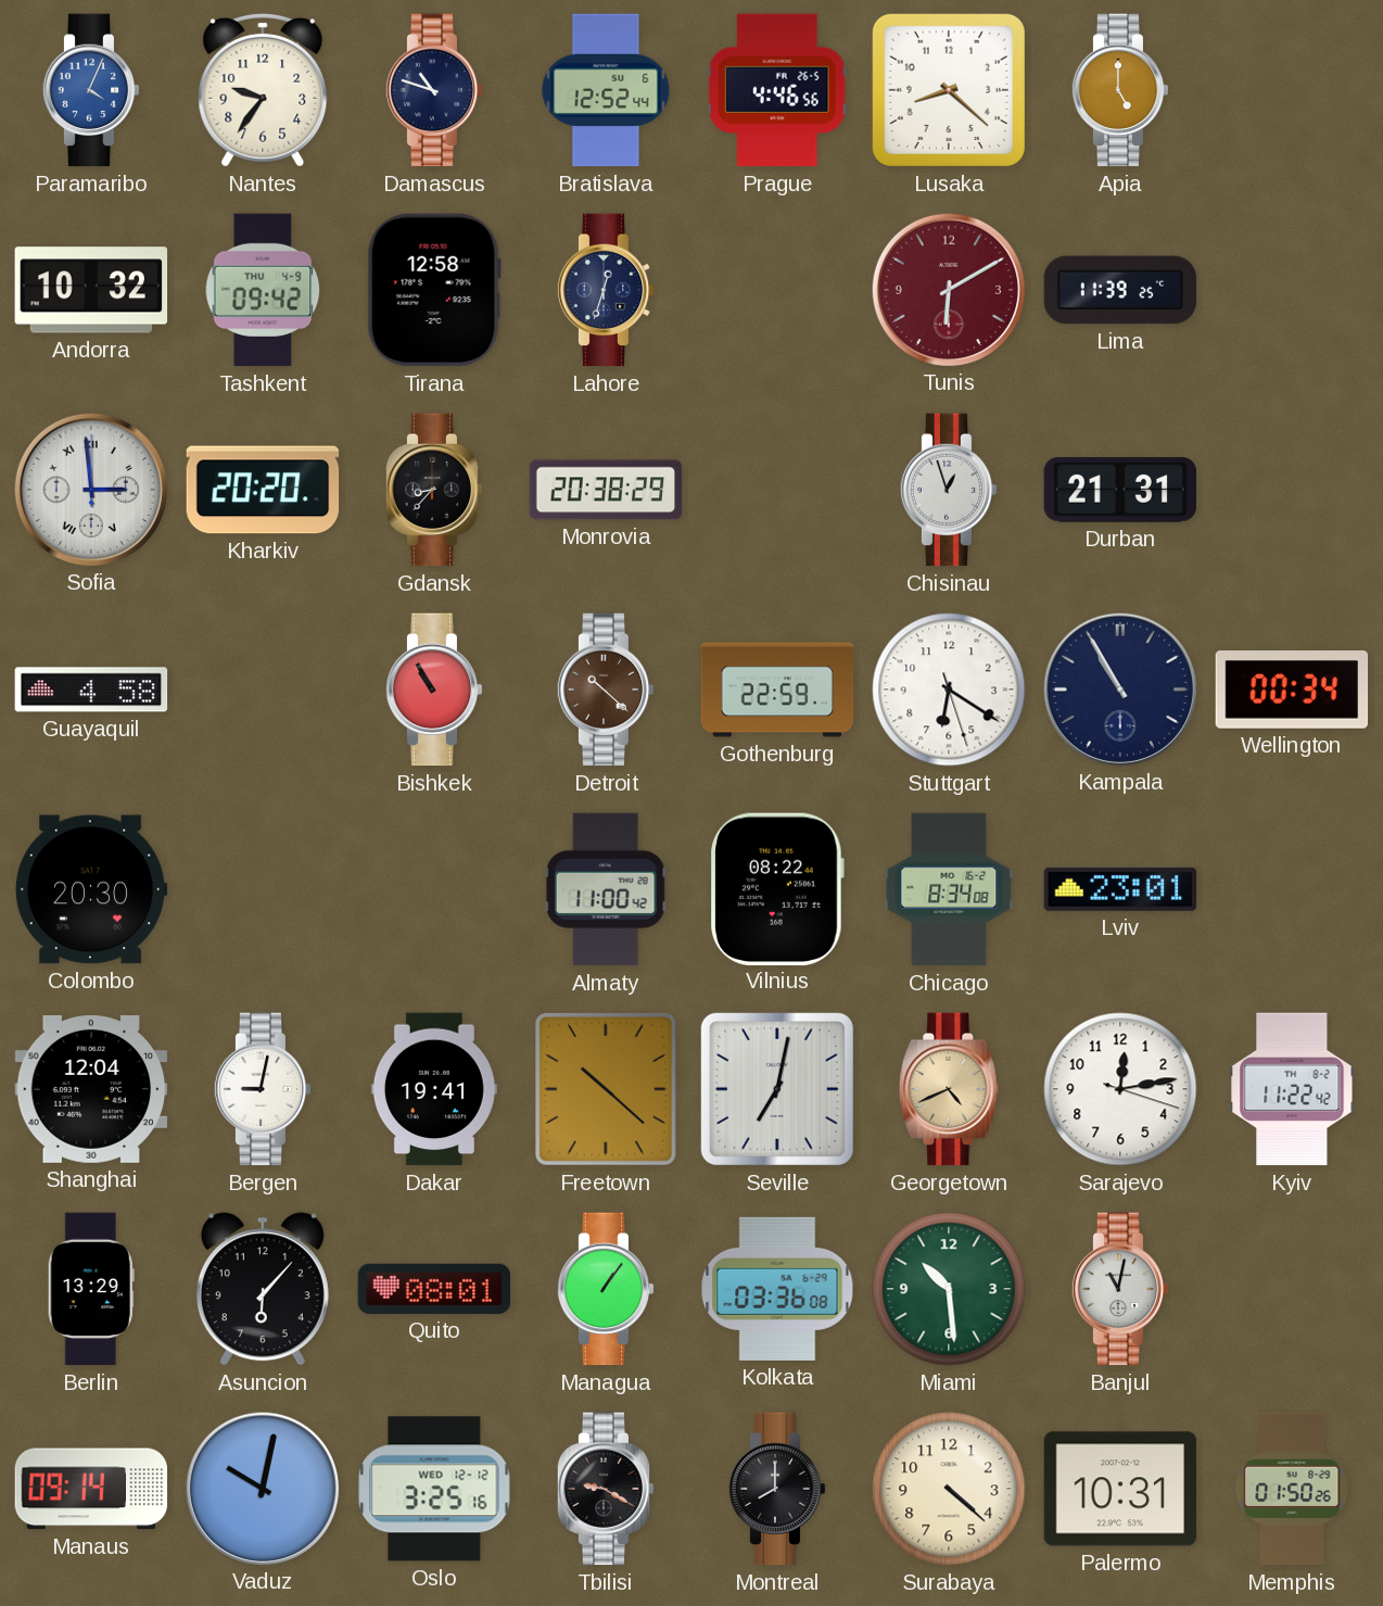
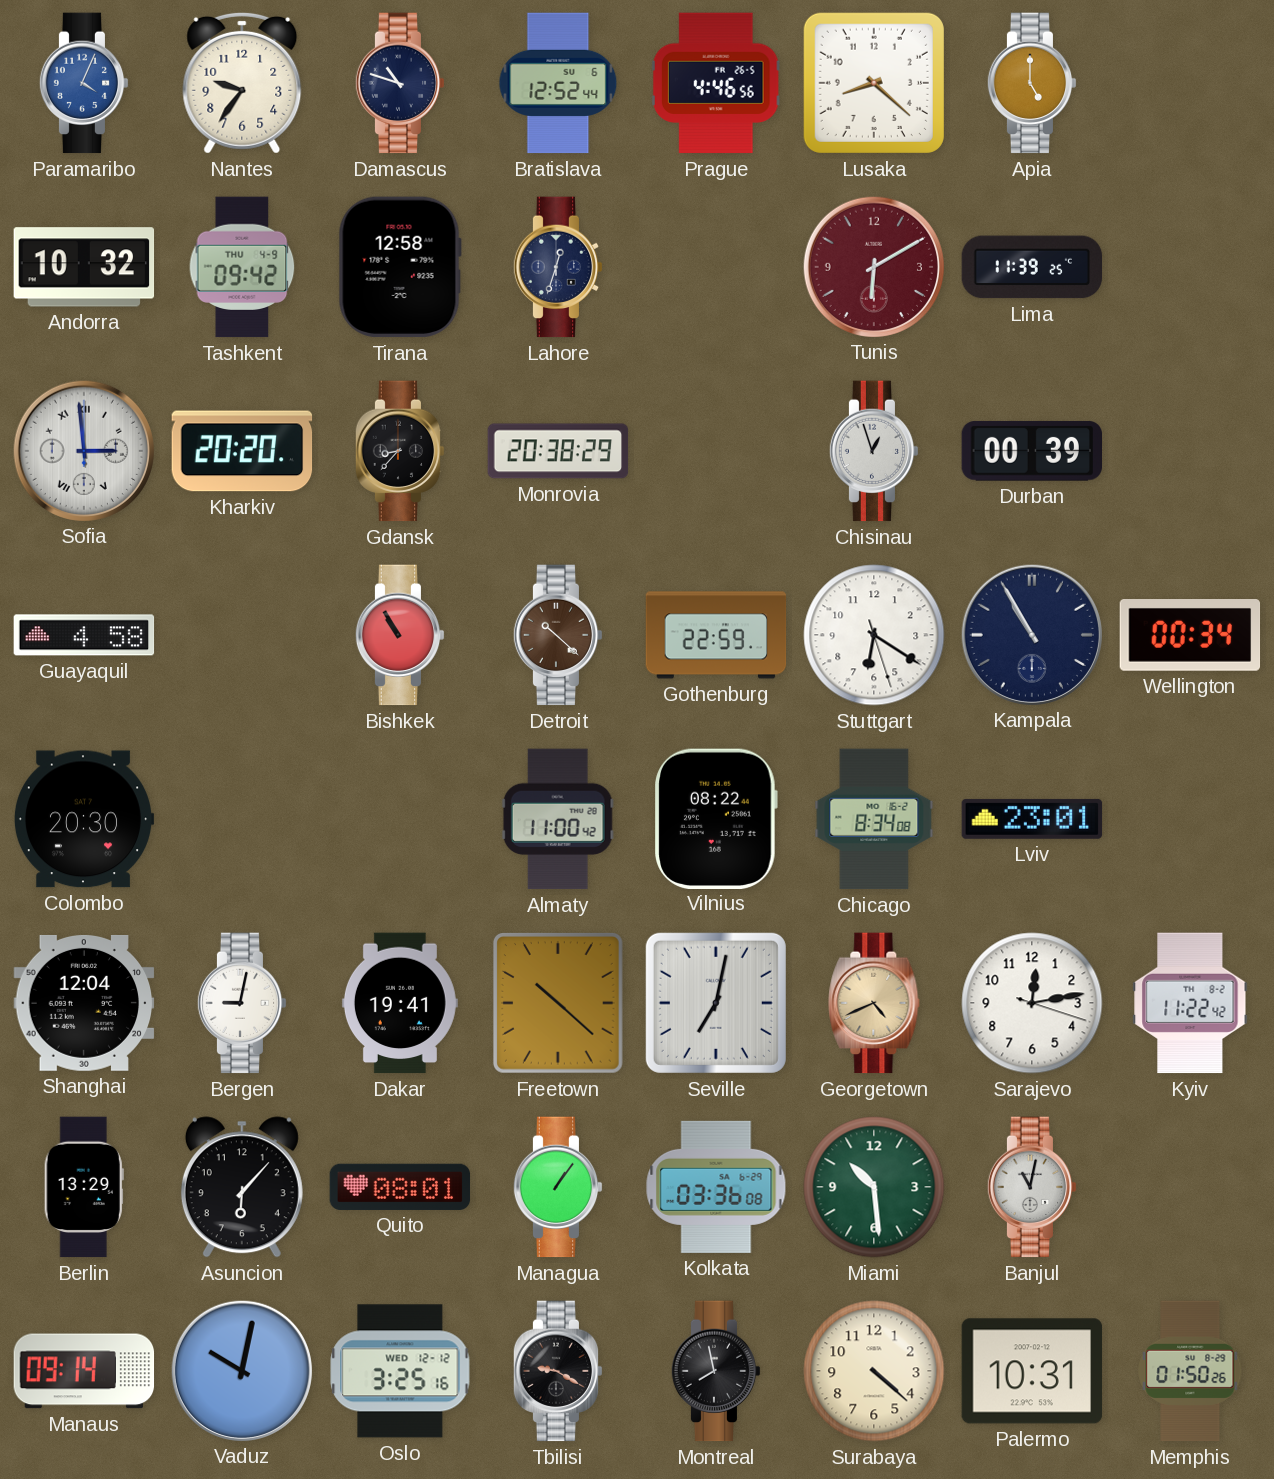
Durban: 21:31 -> 00:39 (1032, 451)
Montreal: 8:00 -> 7:58 (716, 1371)
